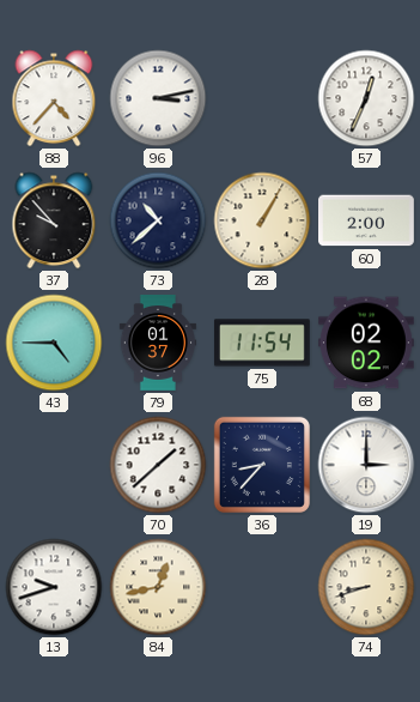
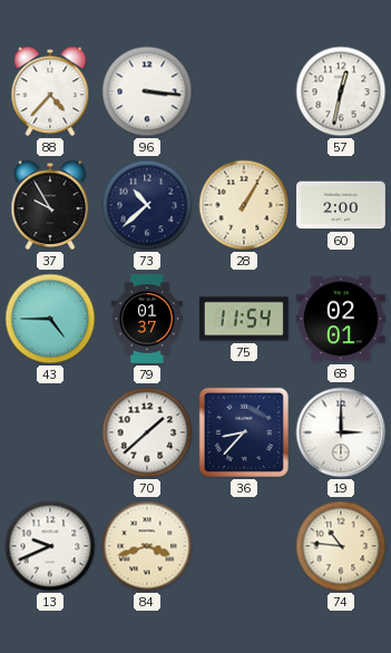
96: 3:13 -> 3:16 (147, 91)
57: 12:34 -> 12:32 (341, 91)
37: 9:53 -> 9:55 (50, 205)
68: 02:02 -> 02:01 (341, 319)
13: 9:42 -> 9:41 (50, 546)
84: 12:43 -> 3:42 (147, 546)
74: 8:42 -> 10:46 (341, 546)
